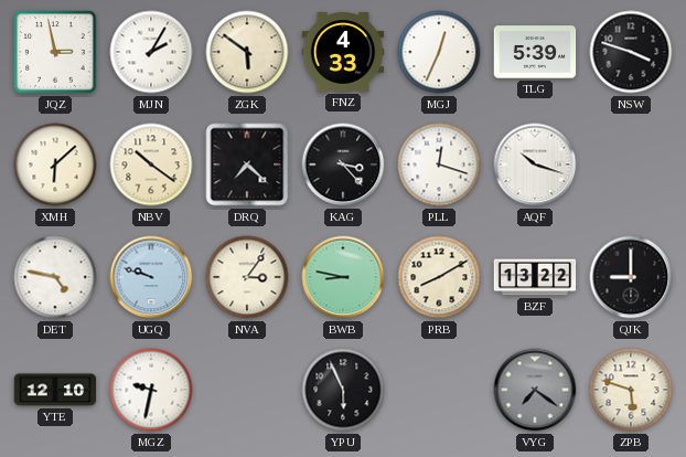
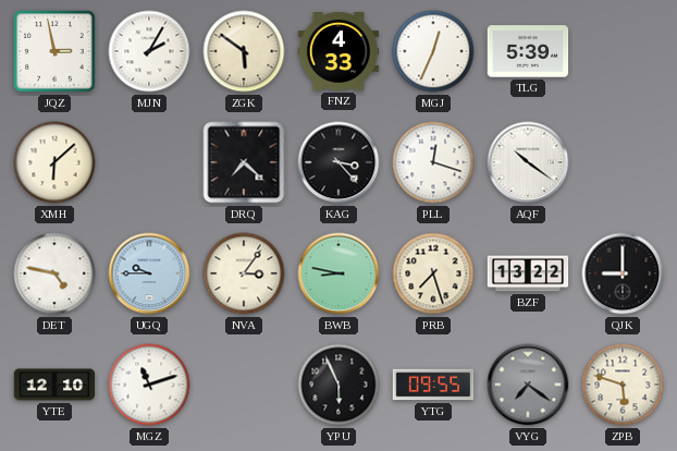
NSW: 3:48 -> none (631, 52)
NBV: 10:21 -> none (151, 164)
AQF: 10:18 -> 10:21 (528, 162)
UGQ: 9:48 -> 9:45 (149, 273)
PRB: 8:10 -> 7:27 (433, 273)
MGZ: 9:32 -> 11:12 (149, 385)
YTG: none -> 09:55 (433, 385)
